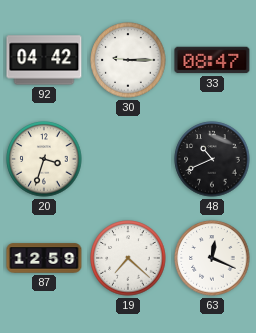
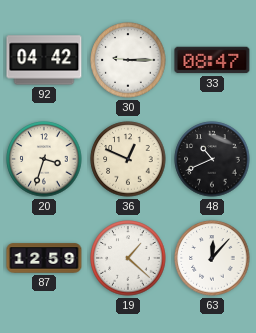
36: none -> 12:49 (128, 159)
19: 7:22 -> 1:22 (128, 258)
63: 12:19 -> 12:07 (212, 258)
